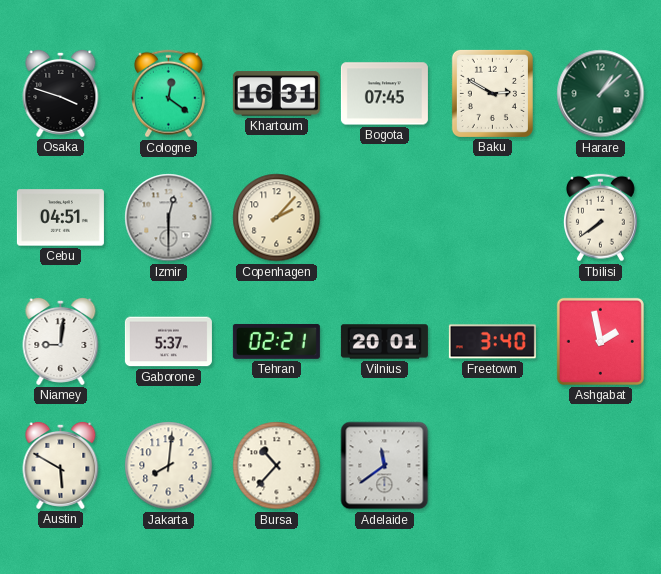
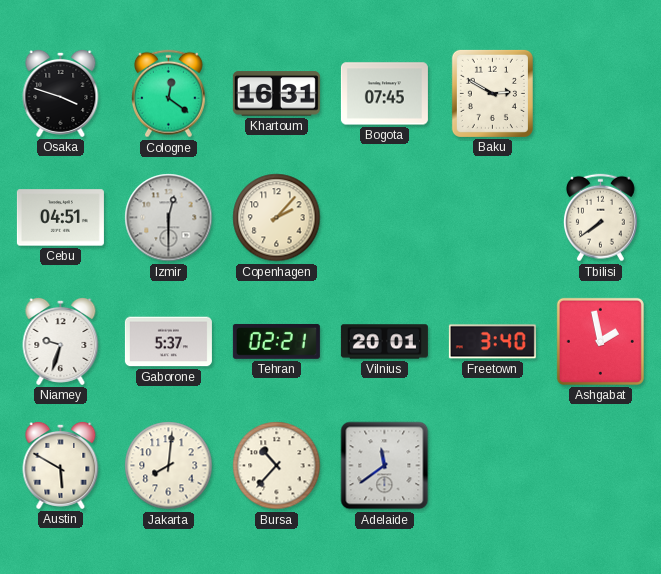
Harare: 1:08 -> none (601, 94)
Niamey: 9:01 -> 9:33 (61, 341)
